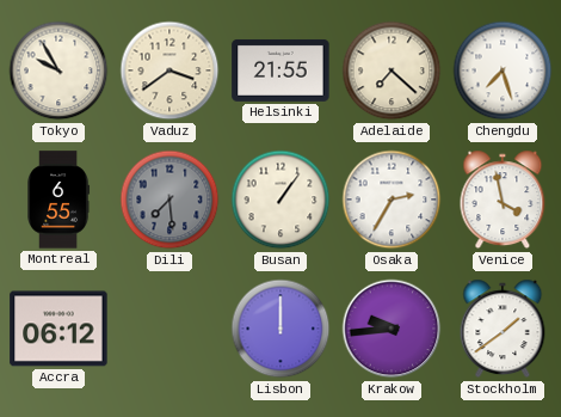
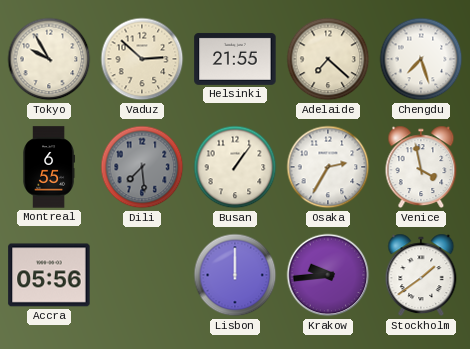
Vaduz: 3:39 -> 2:52 (142, 59)
Accra: 06:12 -> 05:56 (49, 275)
